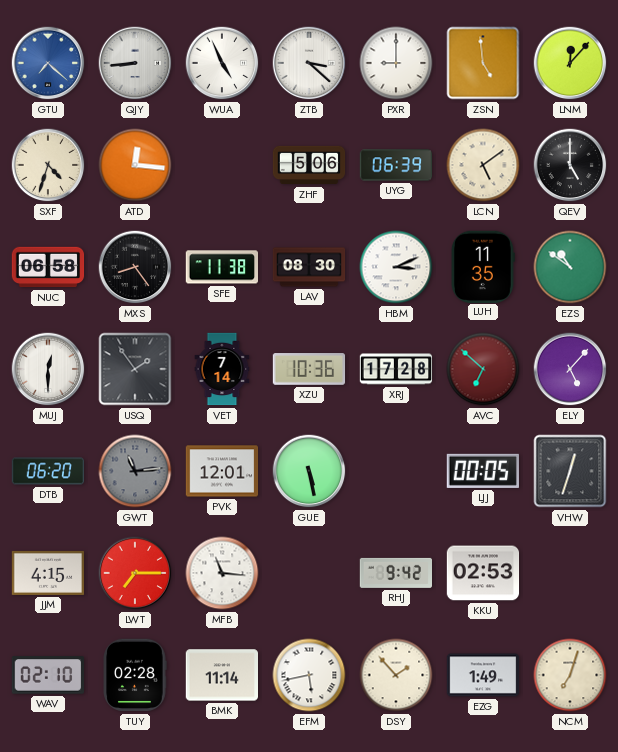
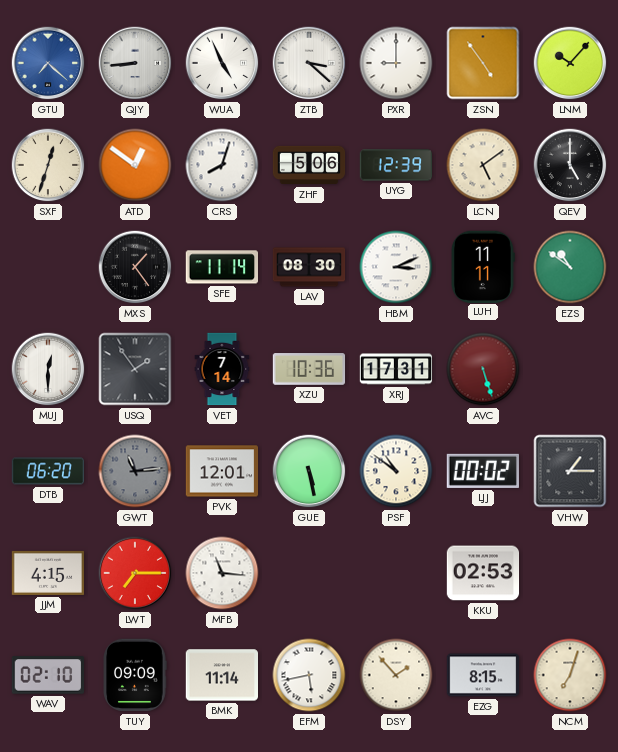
ZSN: 4:59 -> 4:54 (483, 63)
LNM: 12:07 -> 10:07 (570, 63)
SXF: 4:33 -> 12:33 (48, 165)
ATD: 12:16 -> 12:51 (135, 165)
CRS: none -> 8:03 (222, 165)
UYG: 06:39 -> 12:39 (396, 165)
NUC: 06:58 -> none (48, 267)
MXS: 8:24 -> 1:24 (135, 267)
SFE: 11:38 -> 11:14 (221, 267)
LUH: 11:35 -> 11:11 (482, 266)
XRJ: 17:28 -> 17:31 (396, 369)
AVC: 6:52 -> 5:27 (483, 369)
ELY: 5:07 -> none (570, 369)
PSF: none -> 10:51 (396, 471)
LJJ: 00:05 -> 00:02 (483, 471)
VHW: 12:33 -> 1:15 (570, 471)
RHJ: 9:42 -> none (395, 573)
TUY: 02:28 -> 09:09 (135, 675)
EZG: 1:49 -> 8:15 (483, 675)
